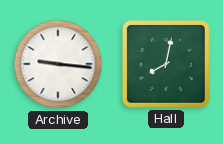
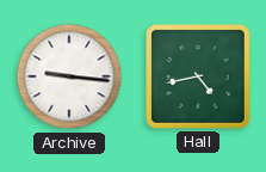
Hall: 8:02 -> 4:43 (198, 76)
